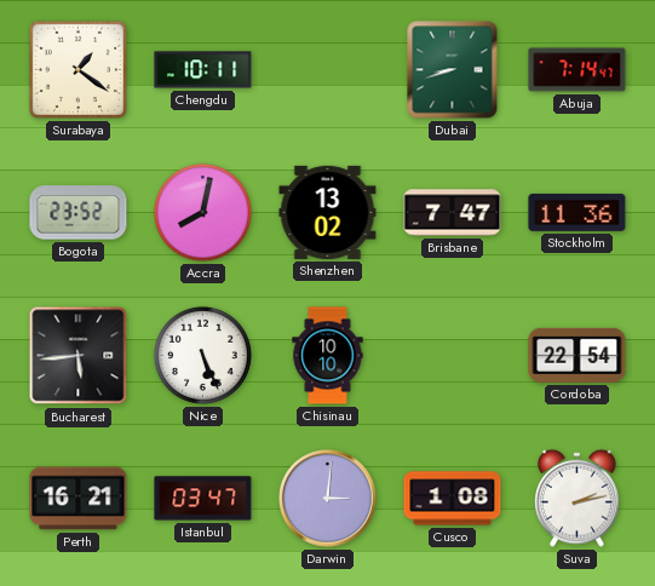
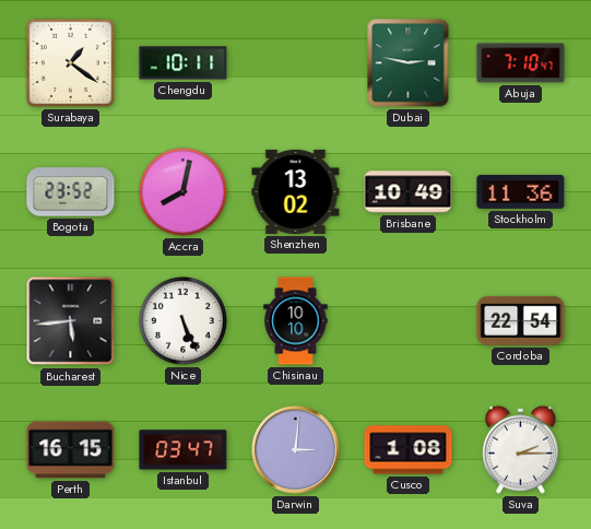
Dubai: 8:42 -> 2:47 (409, 63)
Abuja: 7:14 -> 7:10 (521, 63)
Brisbane: 7:47 -> 10:49 (409, 192)
Perth: 16:21 -> 16:15 (71, 450)
Suva: 2:13 -> 2:15 (520, 449)
